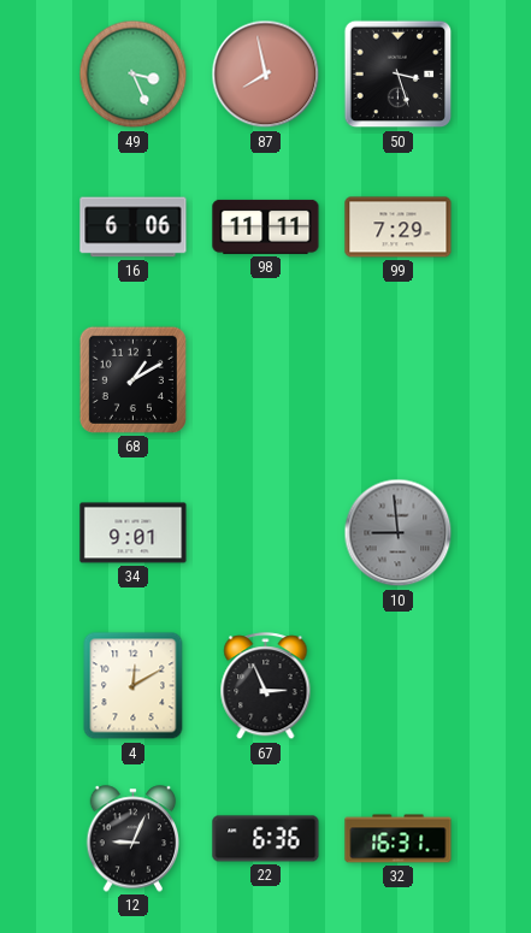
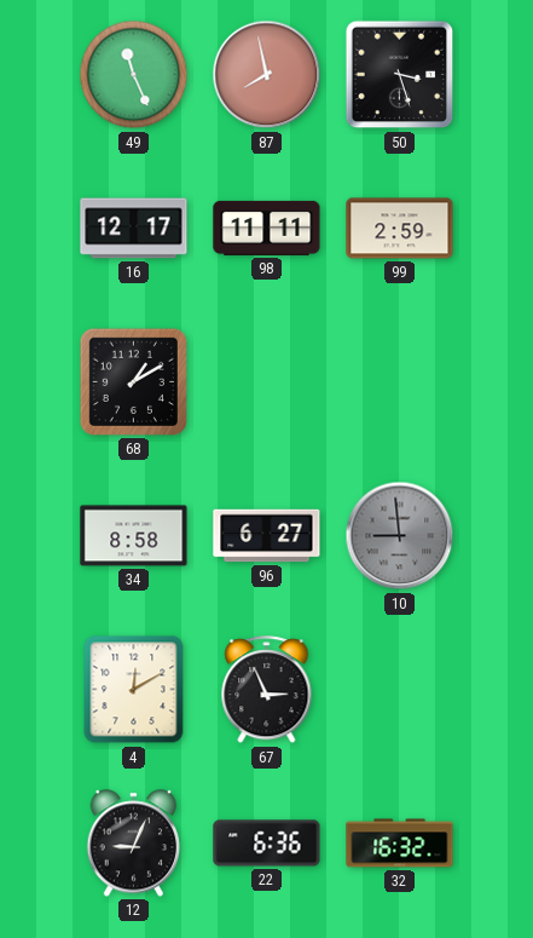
49: 3:26 -> 11:26 (134, 75)
16: 6:06 -> 12:17 (134, 229)
99: 7:29 -> 2:59 (400, 229)
34: 9:01 -> 8:58 (134, 536)
96: none -> 6:27 (267, 536)
32: 16:31 -> 16:32 (400, 844)
